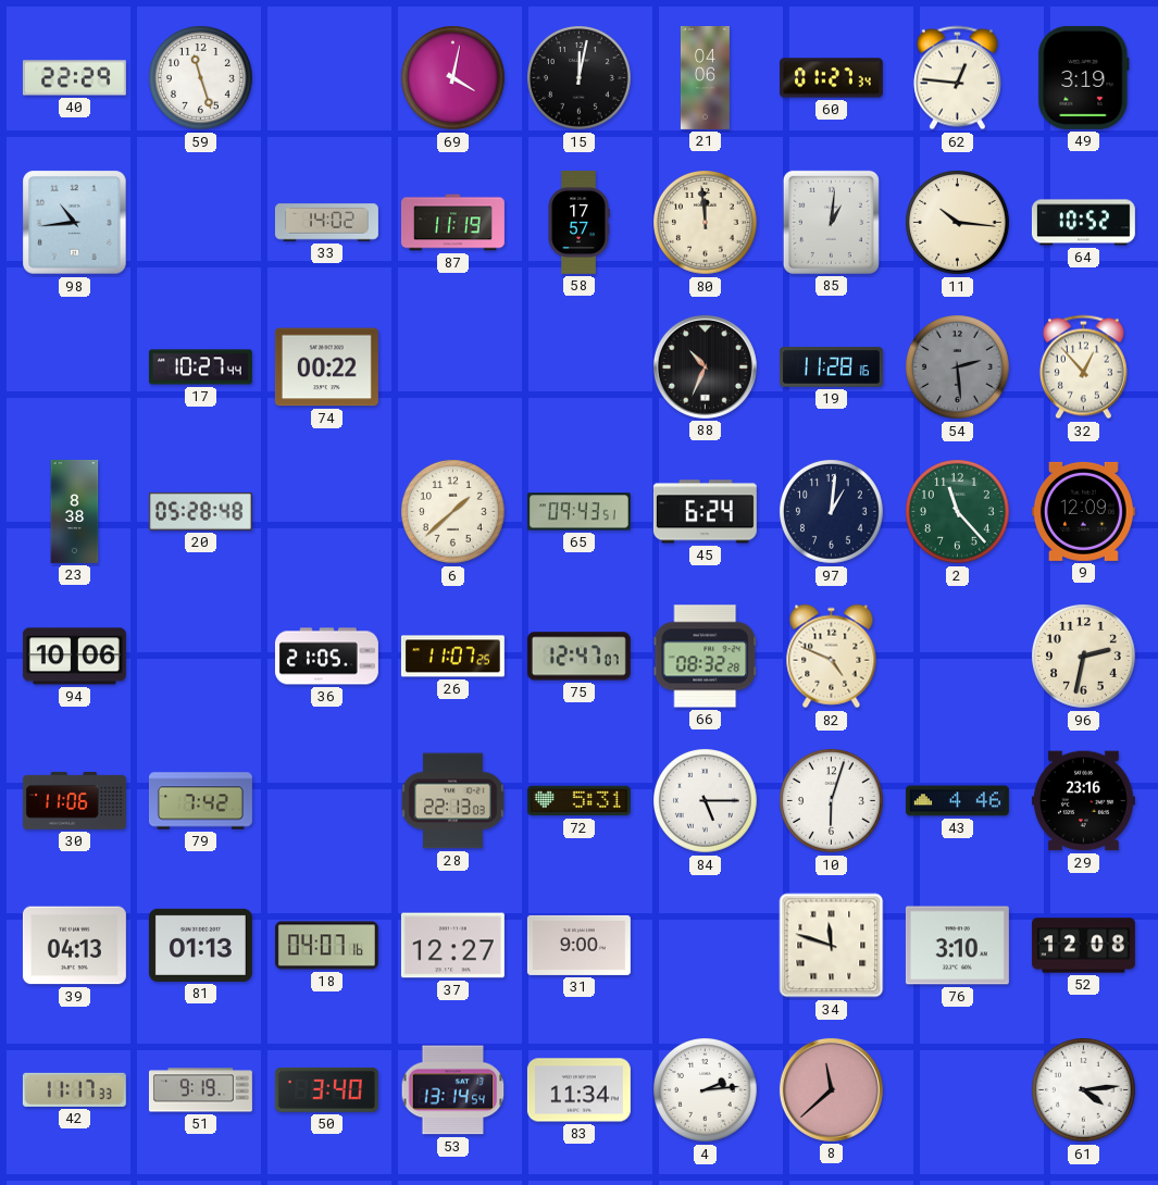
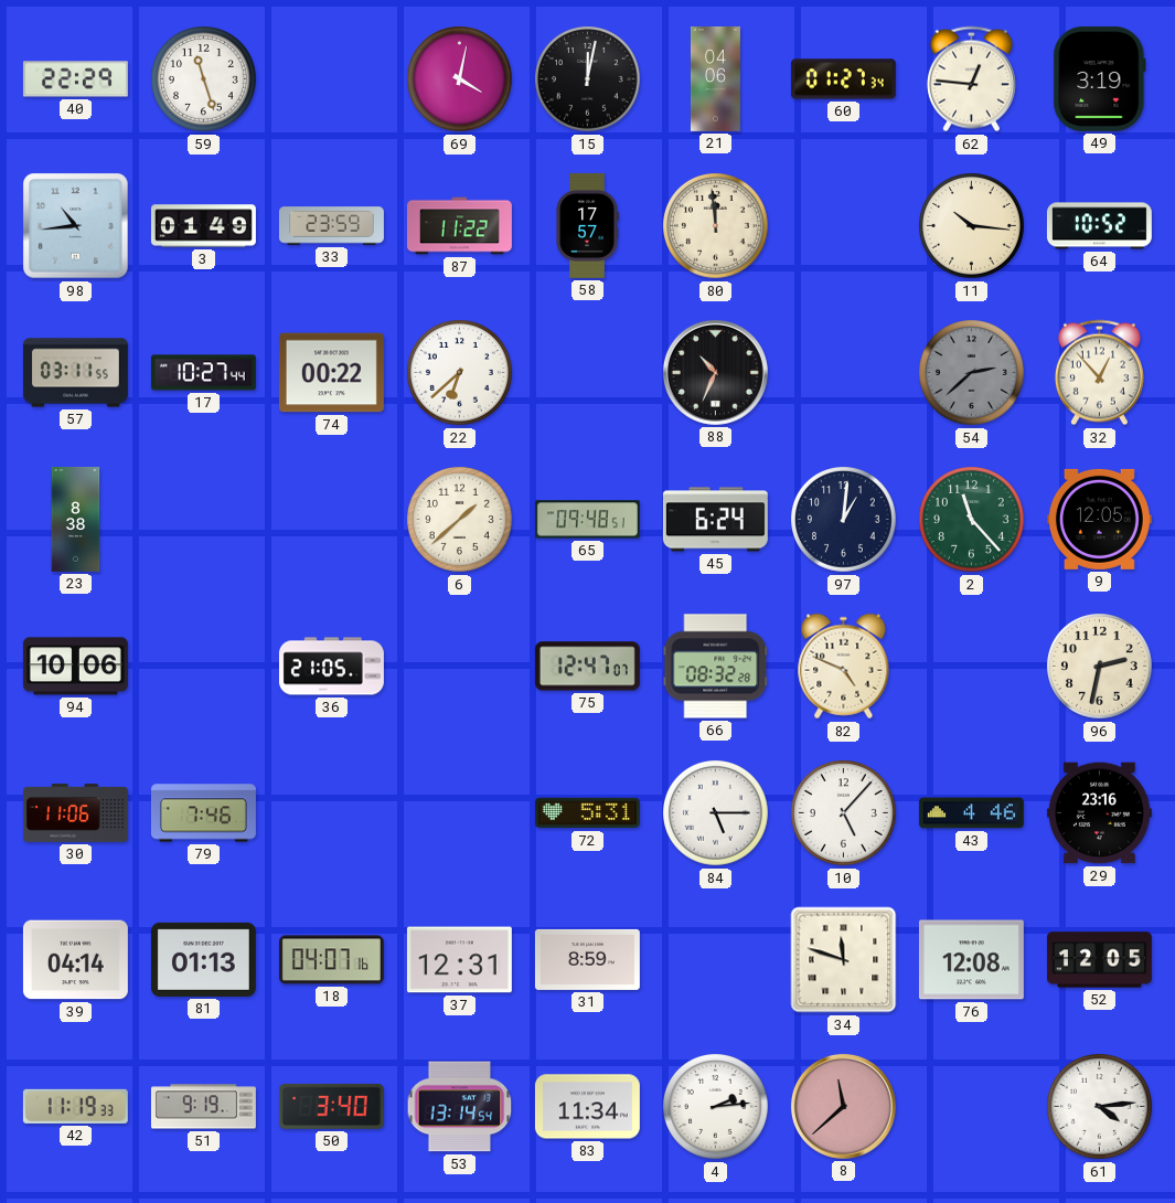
3: none -> 01:49 (203, 226)
33: 14:02 -> 23:59 (331, 226)
87: 11:19 -> 11:22 (459, 226)
85: 1:01 -> none (831, 222)
57: none -> 03:11 (75, 373)
22: none -> 6:38 (460, 373)
19: 11:28 -> none (831, 367)
54: 2:29 -> 2:38 (972, 373)
20: 05:28 -> none (200, 511)
65: 09:43 -> 09:48 (587, 520)
9: 12:09 -> 12:05 (1099, 519)
26: 11:07 -> none (452, 657)
79: 7:42 -> 7:46 (203, 813)
28: 22:13 -> none (452, 801)
10: 6:03 -> 5:07 (844, 813)
39: 04:13 -> 04:14 (75, 960)
37: 12:27 -> 12:31 (459, 960)
31: 9:00 -> 8:59 (587, 959)
76: 3:10 -> 12:08 (971, 960)
52: 12:08 -> 12:05 (1099, 960)
42: 11:17 -> 11:19 (75, 1106)
